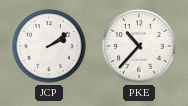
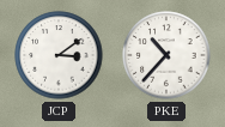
JCP: 2:09 -> 3:09 (59, 55)
